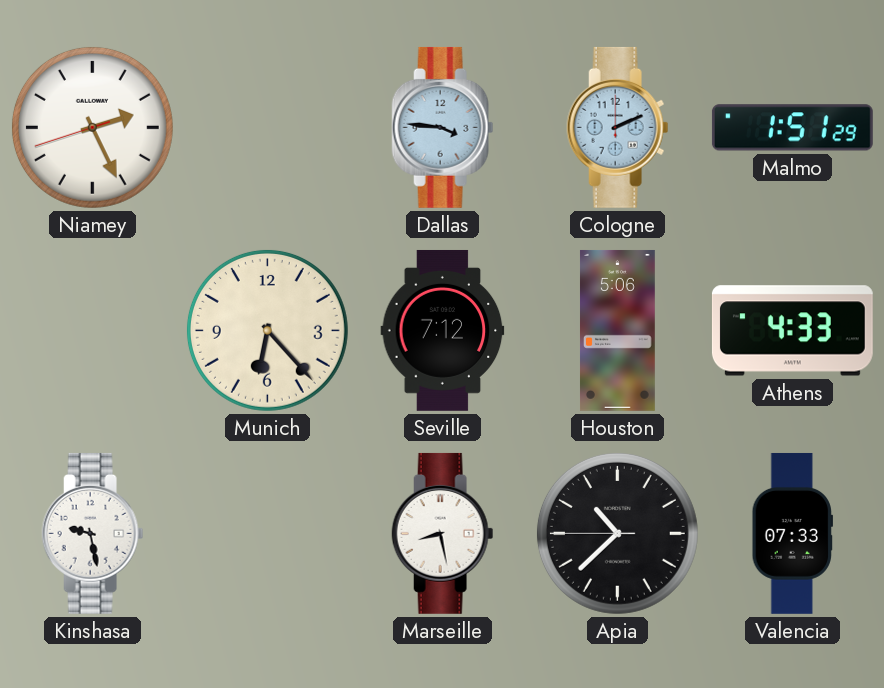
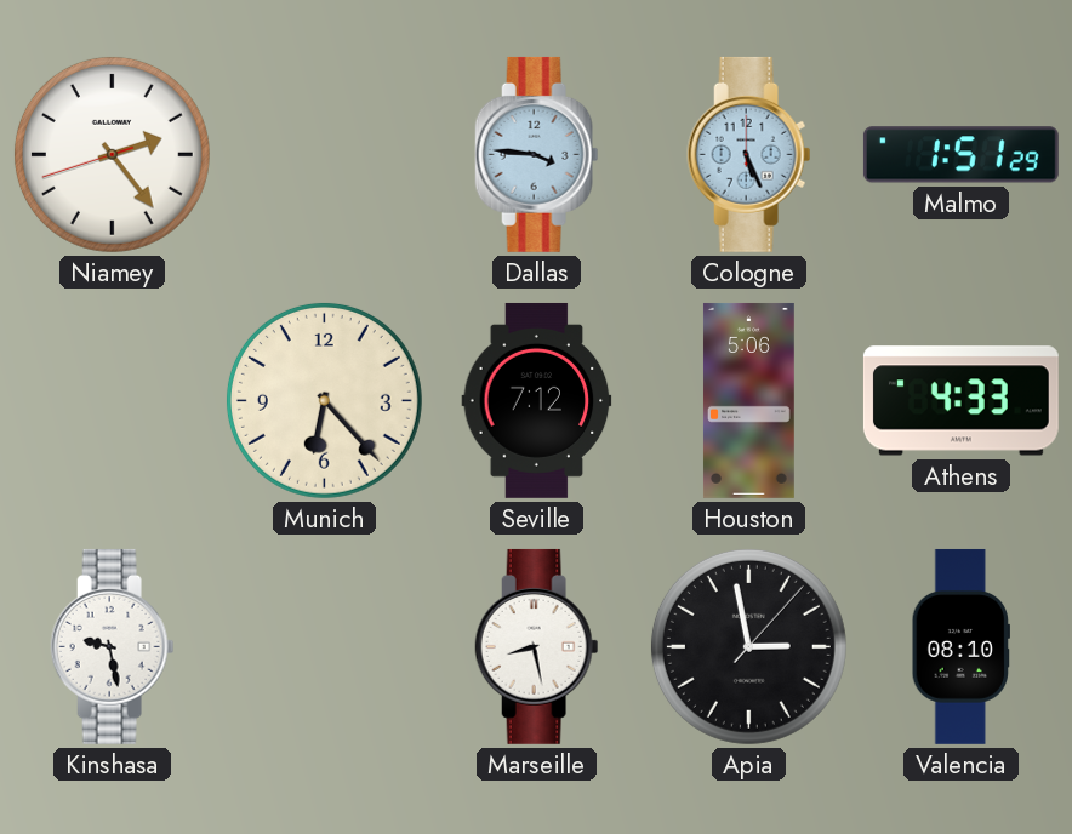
Niamey: 2:25 -> 2:23 (112, 154)
Cologne: 2:11 -> 5:26 (749, 154)
Apia: 10:37 -> 2:58 (748, 646)
Valencia: 07:33 -> 08:10 (960, 647)
